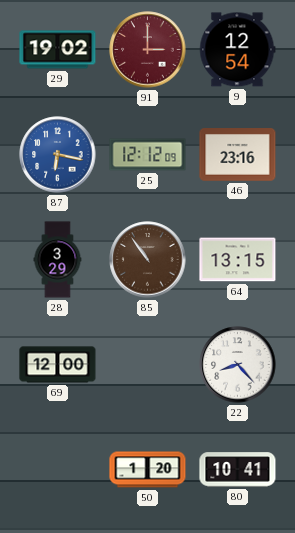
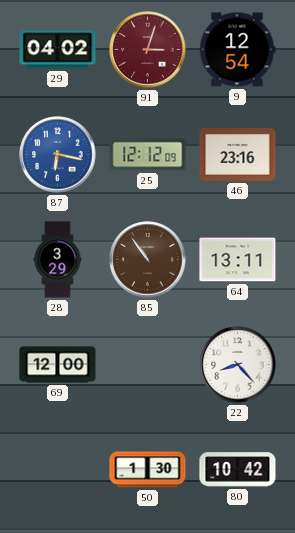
29: 19:02 -> 04:02 (58, 50)
91: 3:00 -> 3:03 (148, 50)
64: 13:15 -> 13:11 (238, 260)
50: 1:20 -> 1:30 (148, 470)
80: 10:41 -> 10:42 (238, 470)
